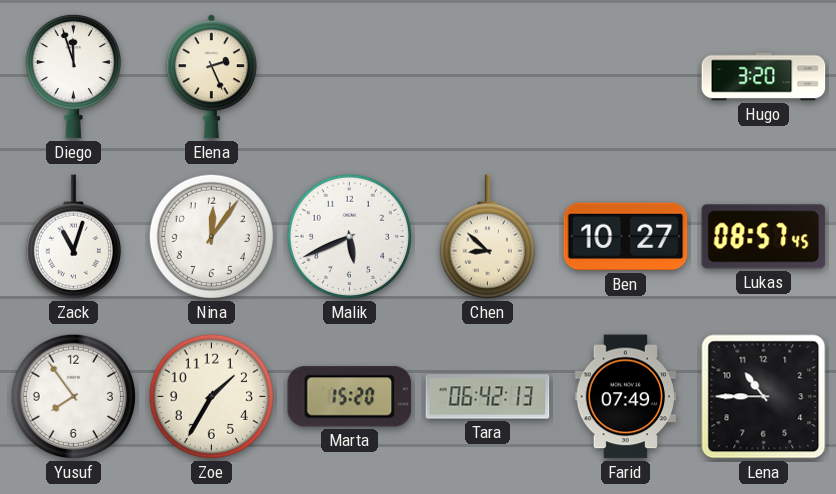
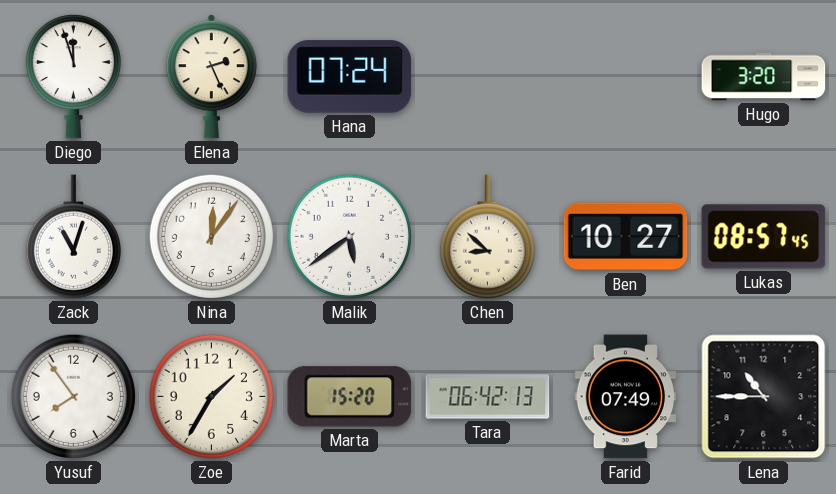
Hana: none -> 07:24 (350, 77)
Malik: 5:41 -> 5:39 (349, 236)
